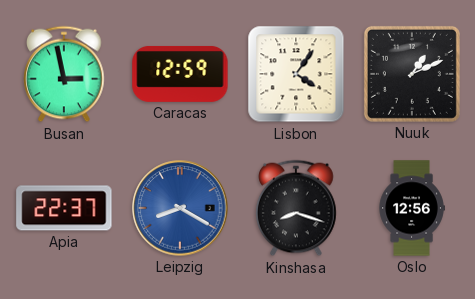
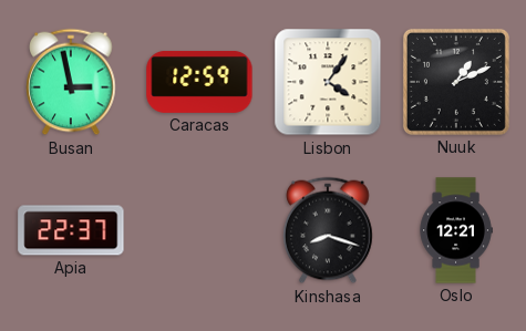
Leipzig: 8:20 -> none (180, 208)
Oslo: 12:56 -> 12:21 (456, 230)
